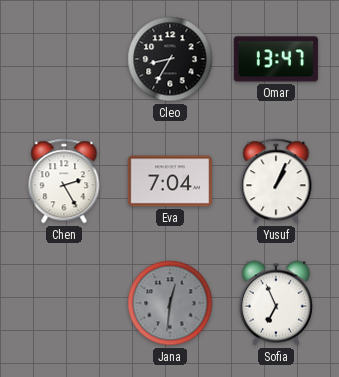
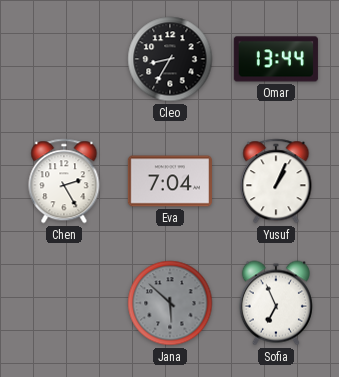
Omar: 13:47 -> 13:44 (276, 59)
Jana: 12:31 -> 5:52 (170, 303)
